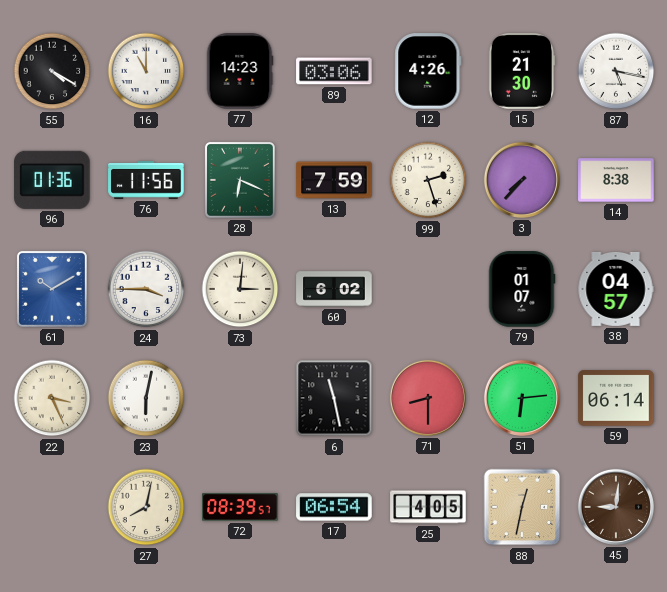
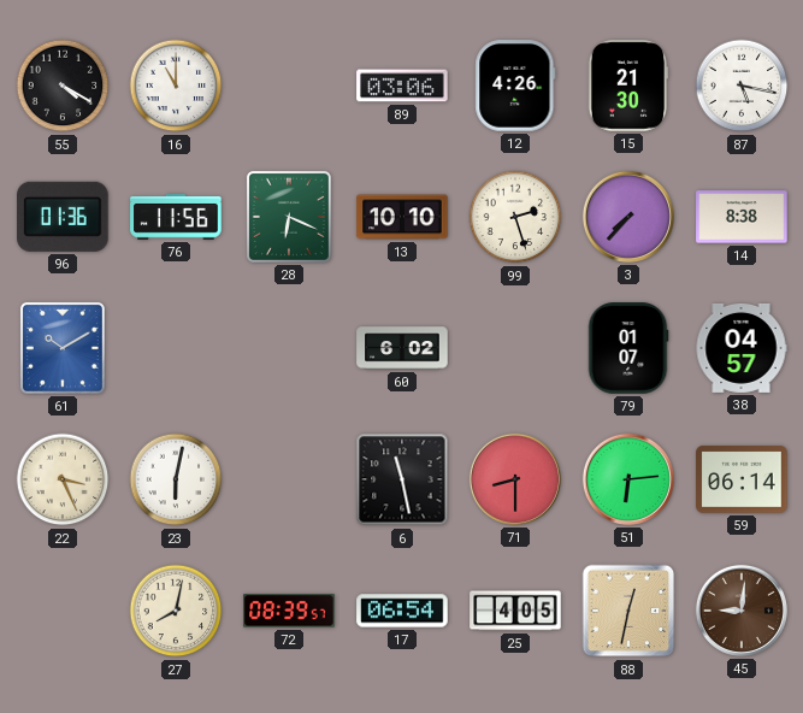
77: 14:23 -> none (240, 71)
13: 7:59 -> 10:10 (402, 217)
24: 3:45 -> none (146, 289)
73: 3:01 -> none (240, 289)
